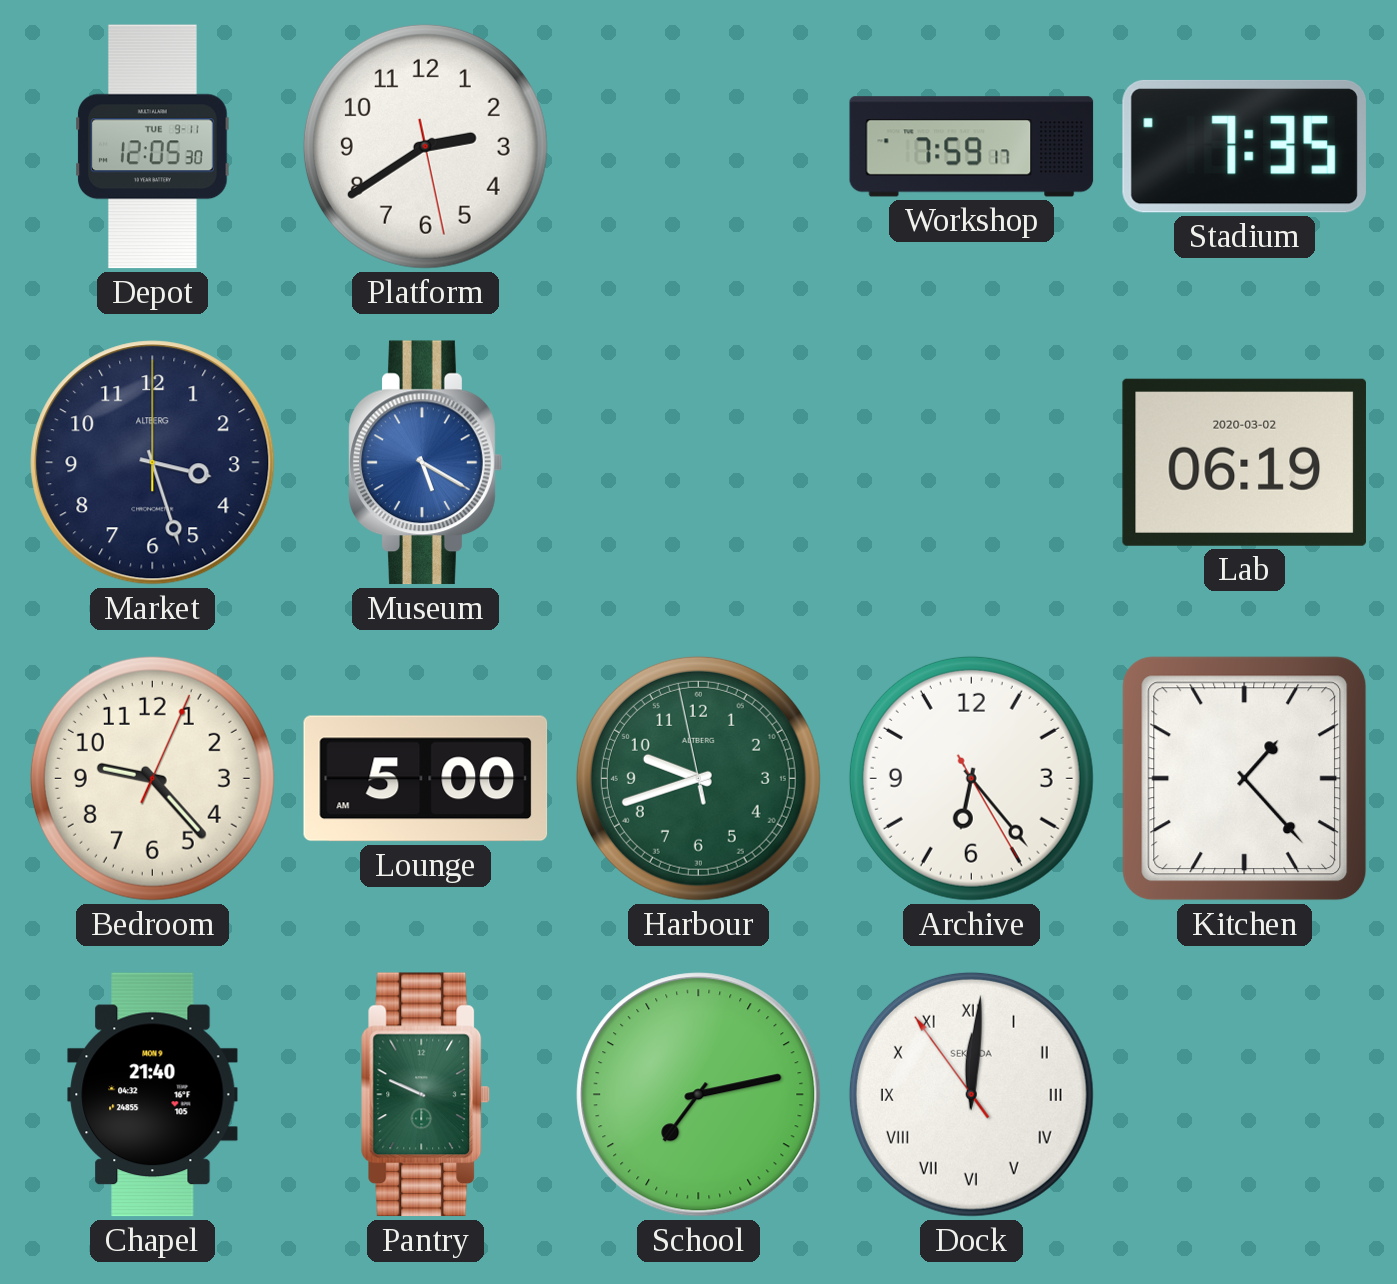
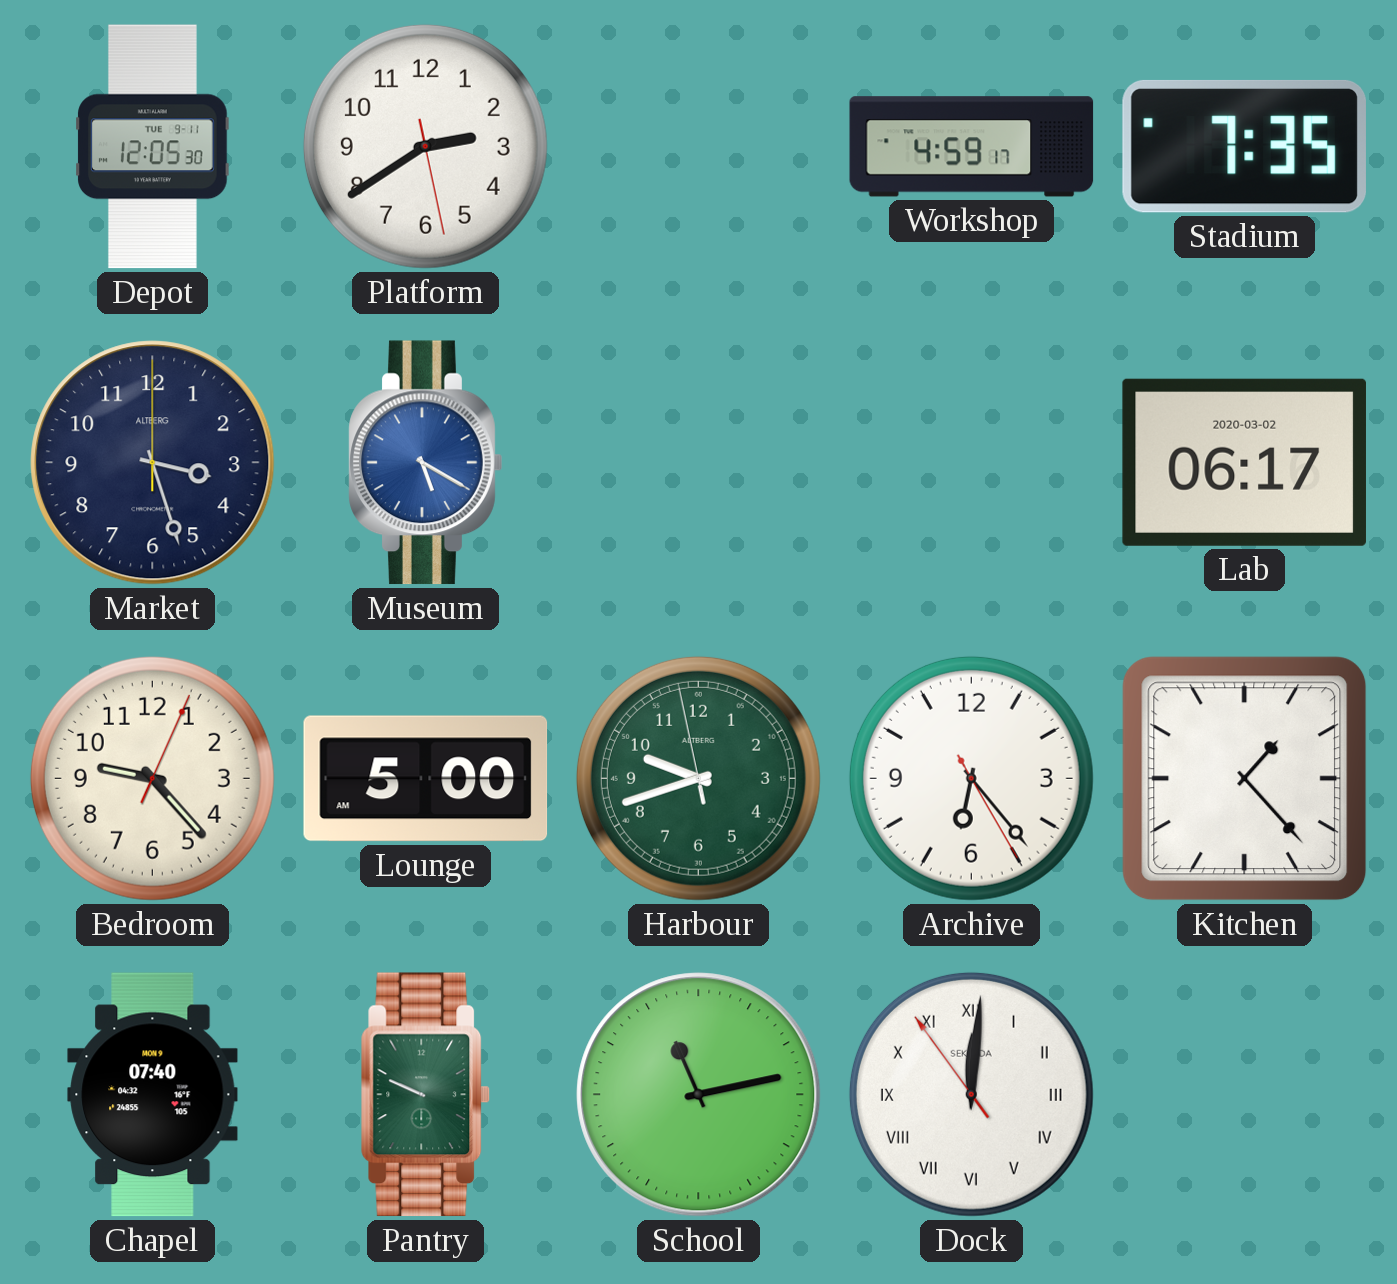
Workshop: 7:59 -> 4:59 (972, 147)
Lab: 06:19 -> 06:17 (1244, 462)
Chapel: 21:40 -> 07:40 (153, 1095)
School: 7:13 -> 11:13 (699, 1095)
